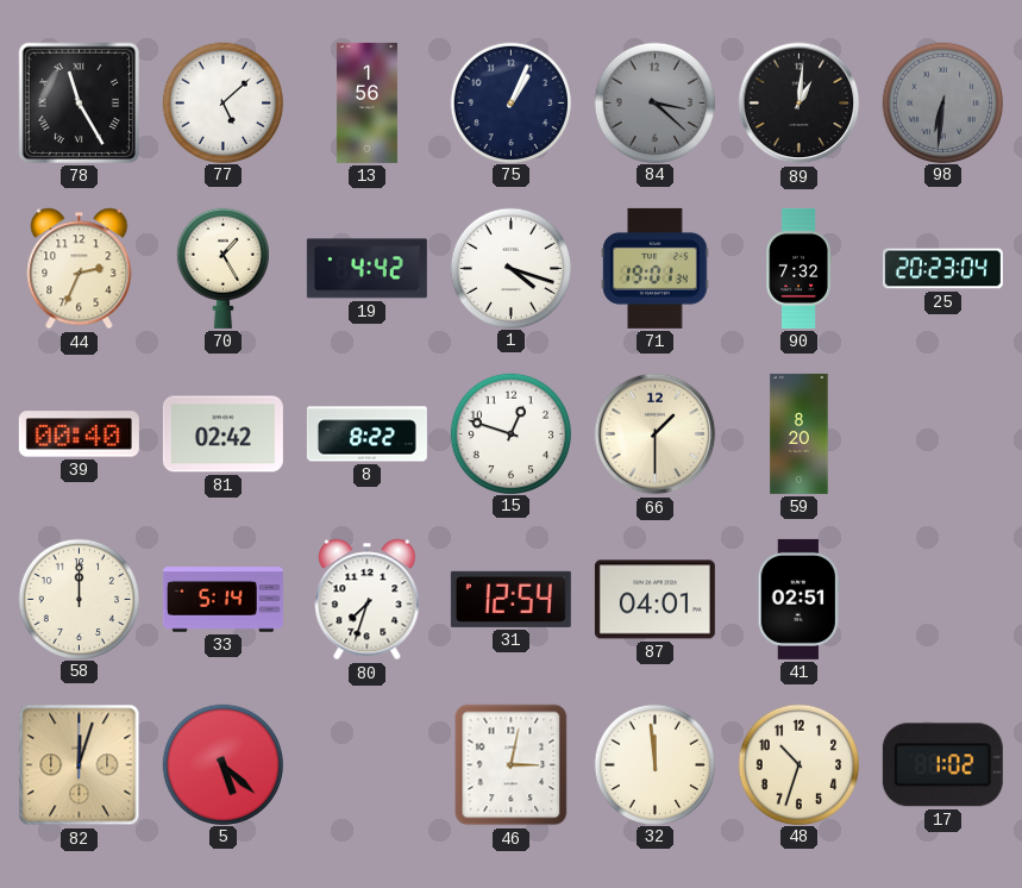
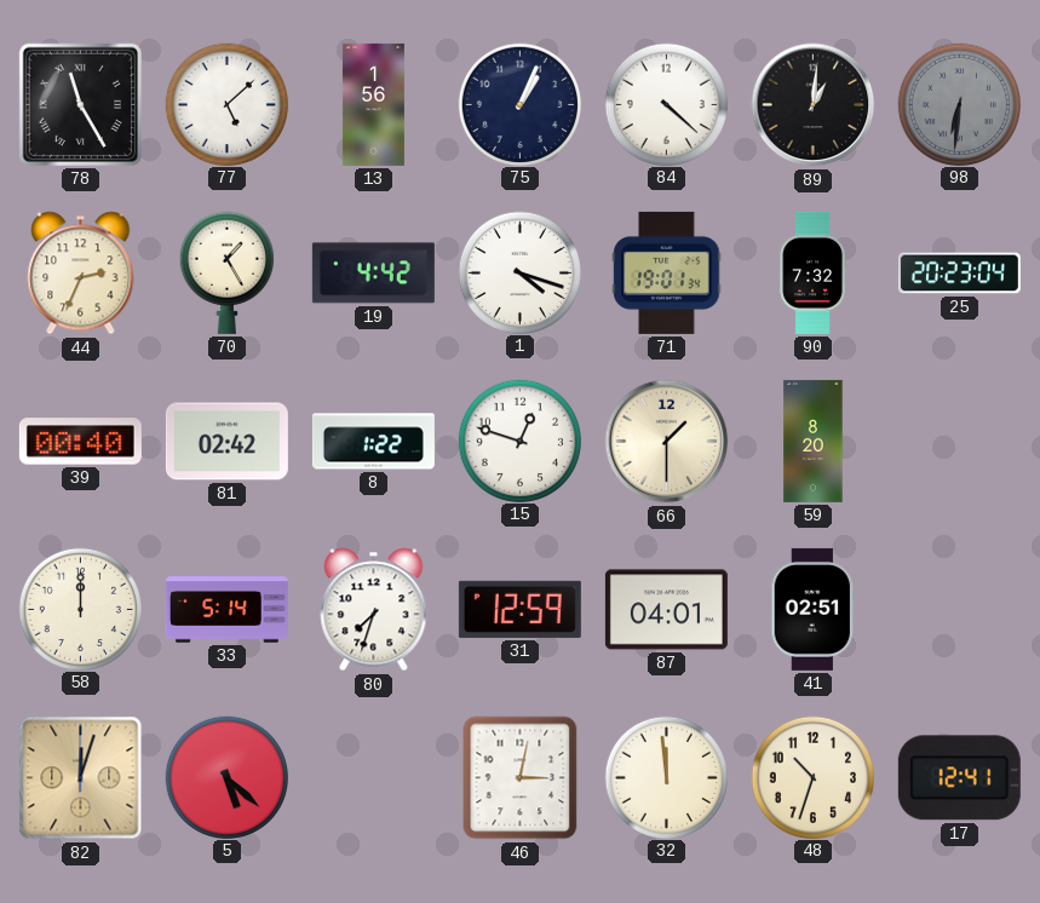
84: 3:22 -> 4:22 (666, 104)
84 dial: grey -> white (666, 104)
8: 8:22 -> 1:22 (373, 442)
31: 12:54 -> 12:59 (519, 609)
17: 1:02 -> 12:41 (959, 778)
